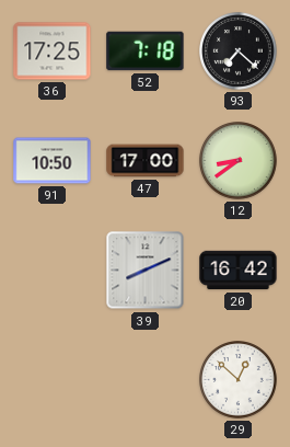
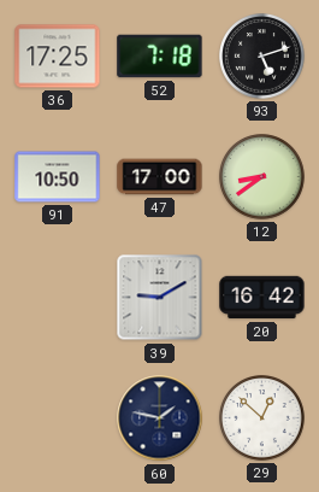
93: 7:22 -> 5:12 (262, 57)
39: 8:11 -> 9:10 (160, 298)
60: none -> 1:47 (160, 418)
